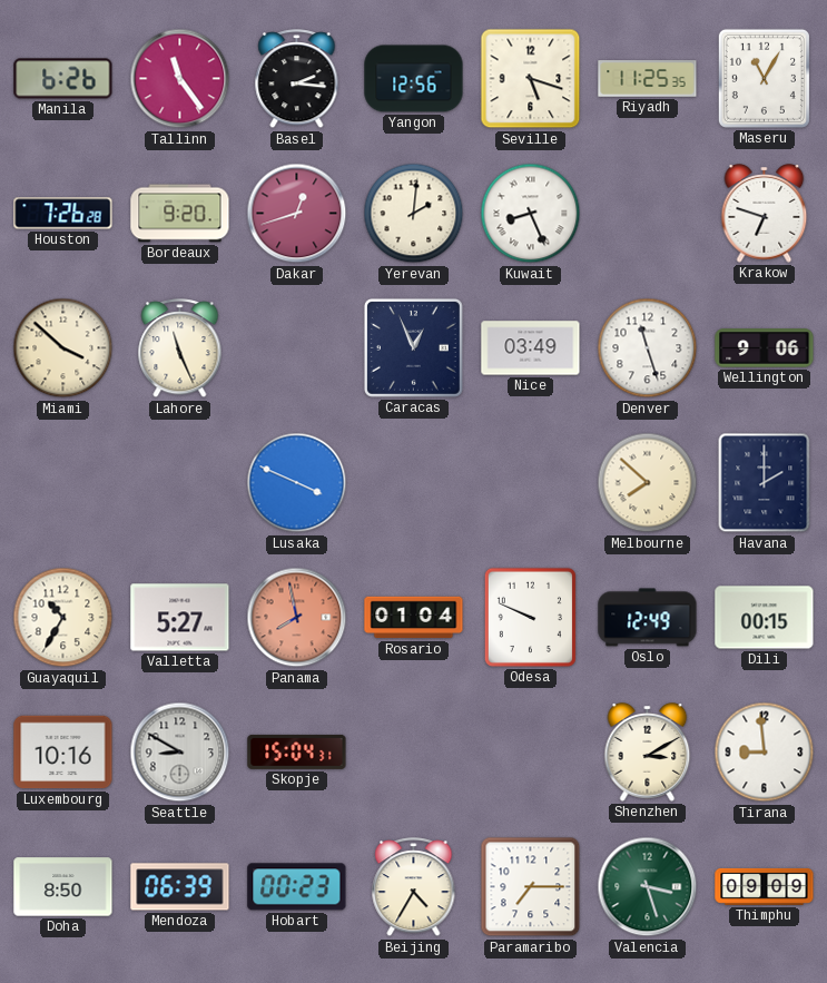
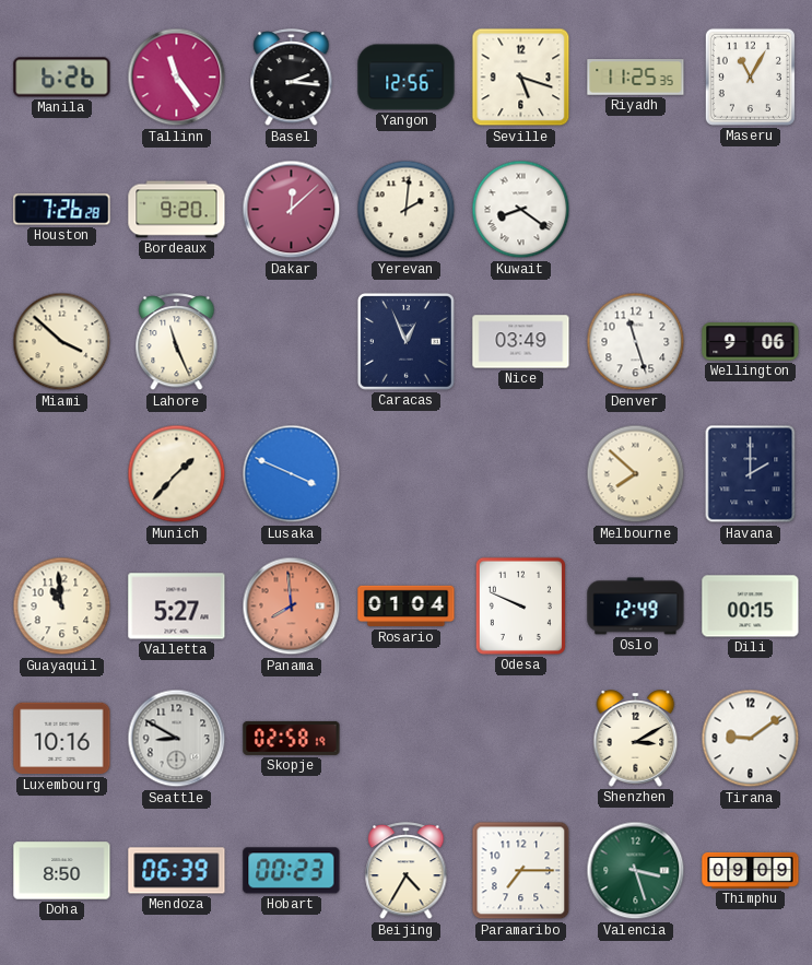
Dakar: 12:42 -> 12:08 (292, 210)
Kuwait: 8:26 -> 8:21 (521, 210)
Krakow: 6:48 -> none (765, 214)
Munich: none -> 1:37 (177, 474)
Guayaquil: 10:35 -> 10:59 (62, 607)
Panama: 7:58 -> 7:59 (292, 607)
Skopje: 15:04 -> 02:58 (292, 738)
Tirana: 8:59 -> 9:09 (751, 739)
